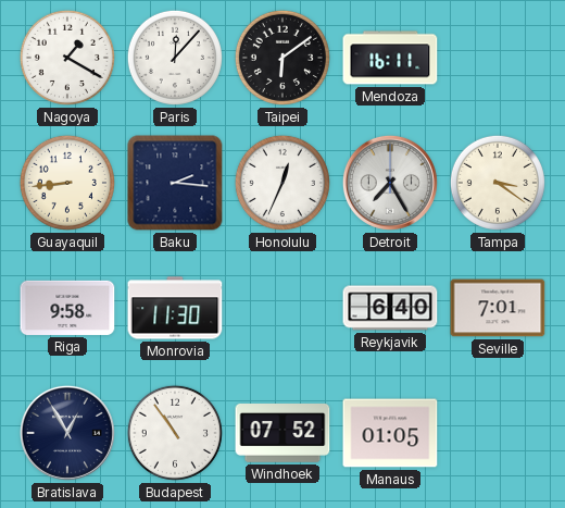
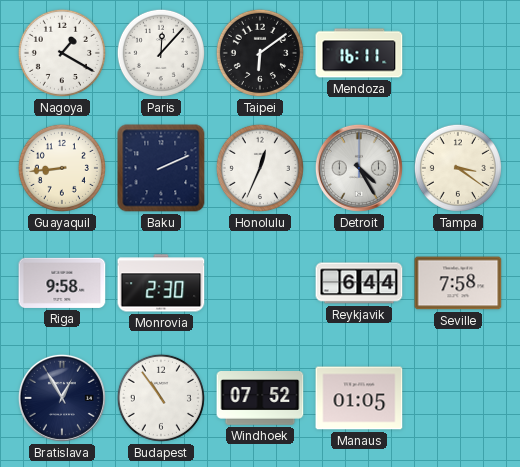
Baku: 2:16 -> 2:11 (161, 168)
Detroit: 7:25 -> 4:25 (359, 168)
Monrovia: 11:30 -> 2:30 (161, 283)
Reykjavik: 6:40 -> 6:44 (359, 283)
Seville: 7:01 -> 7:58 (458, 283)
